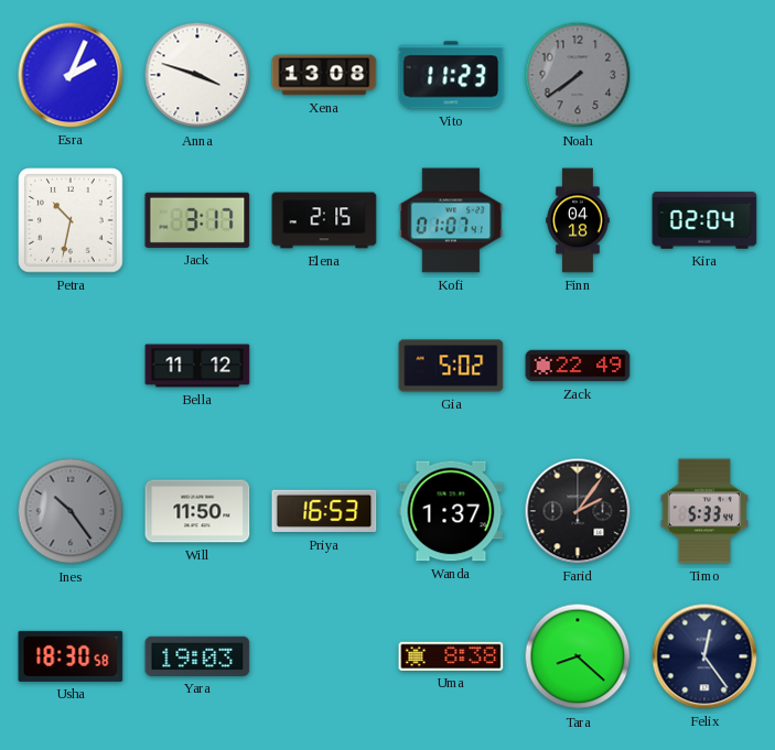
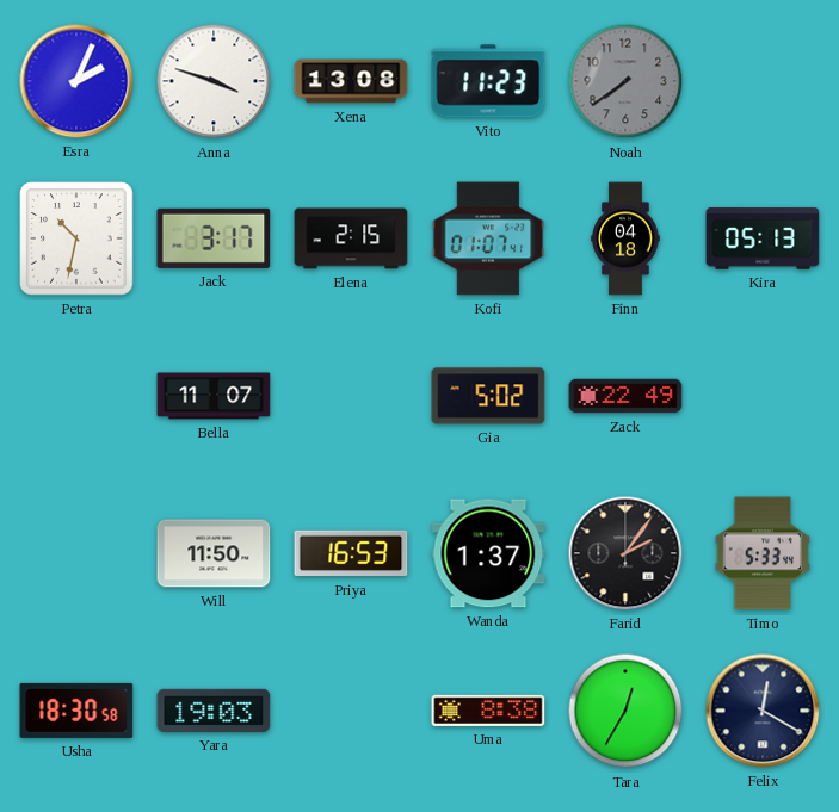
Kira: 02:04 -> 05:13 (763, 238)
Bella: 11:12 -> 11:07 (214, 396)
Ines: 10:24 -> none (71, 511)
Tara: 8:22 -> 12:35 (625, 711)
Felix: 12:24 -> 12:20 (763, 711)
